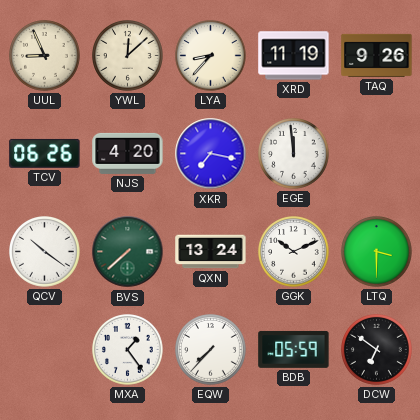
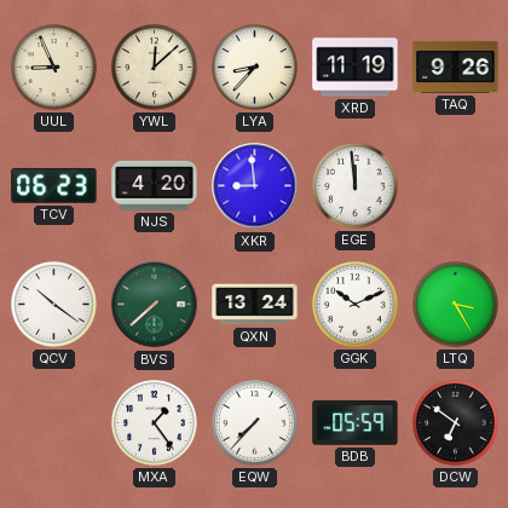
TCV: 06:26 -> 06:23 (54, 185)
XKR: 7:17 -> 8:59 (255, 186)
LTQ: 3:30 -> 3:25 (456, 305)
